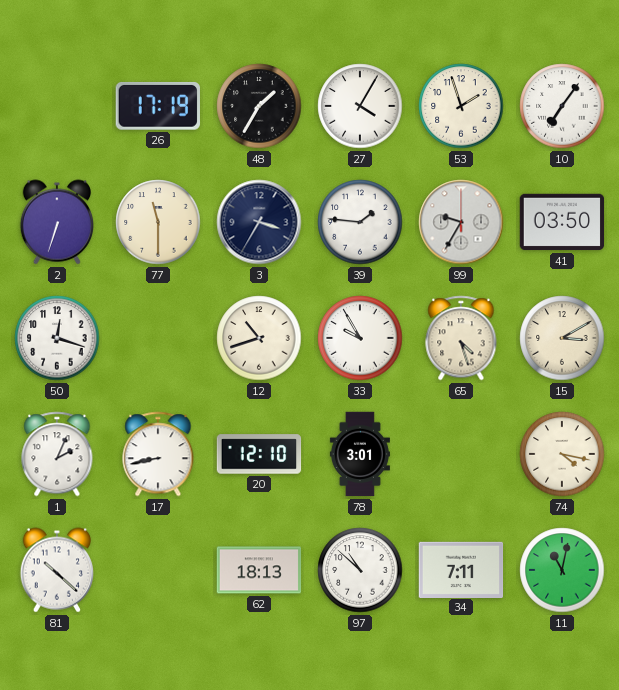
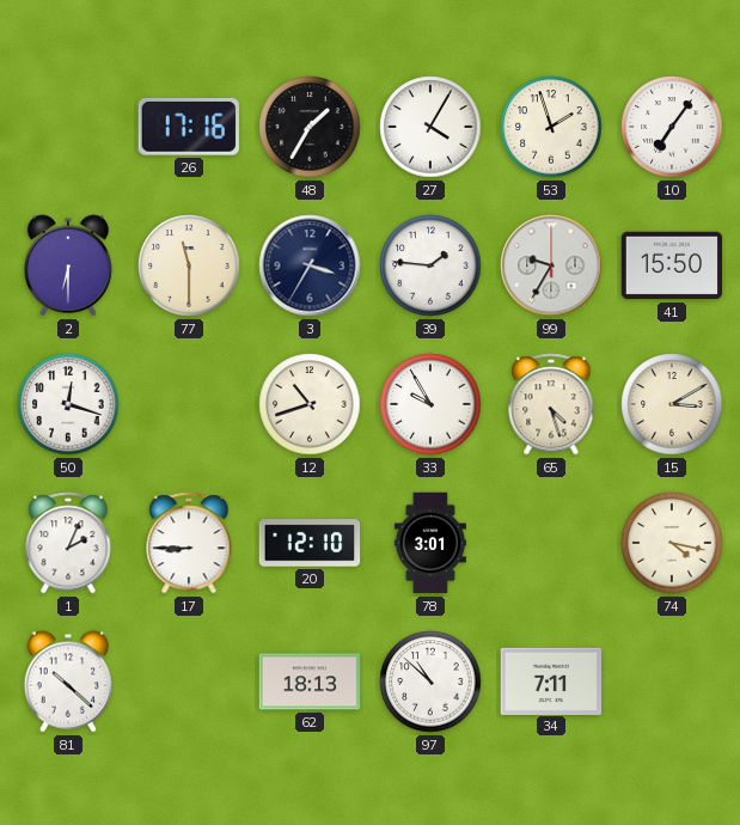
26: 17:19 -> 17:16 (189, 127)
2: 6:33 -> 6:30 (67, 265)
41: 03:50 -> 15:50 (672, 265)
17: 8:43 -> 8:45 (189, 543)
11: 11:02 -> none (562, 570)
